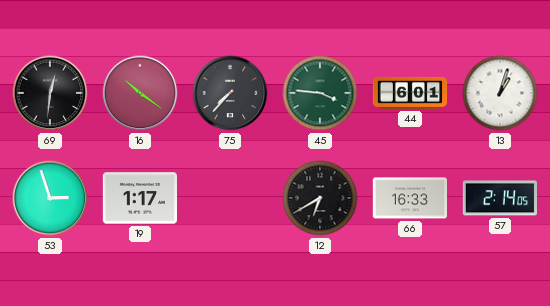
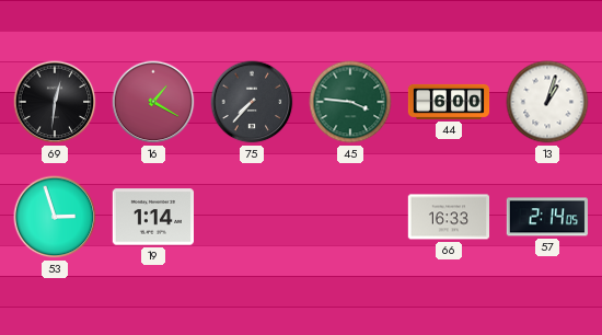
16: 10:21 -> 1:20 (153, 102)
44: 6:01 -> 6:00 (449, 102)
19: 1:17 -> 1:14 (152, 217)
12: 6:40 -> none (320, 198)
